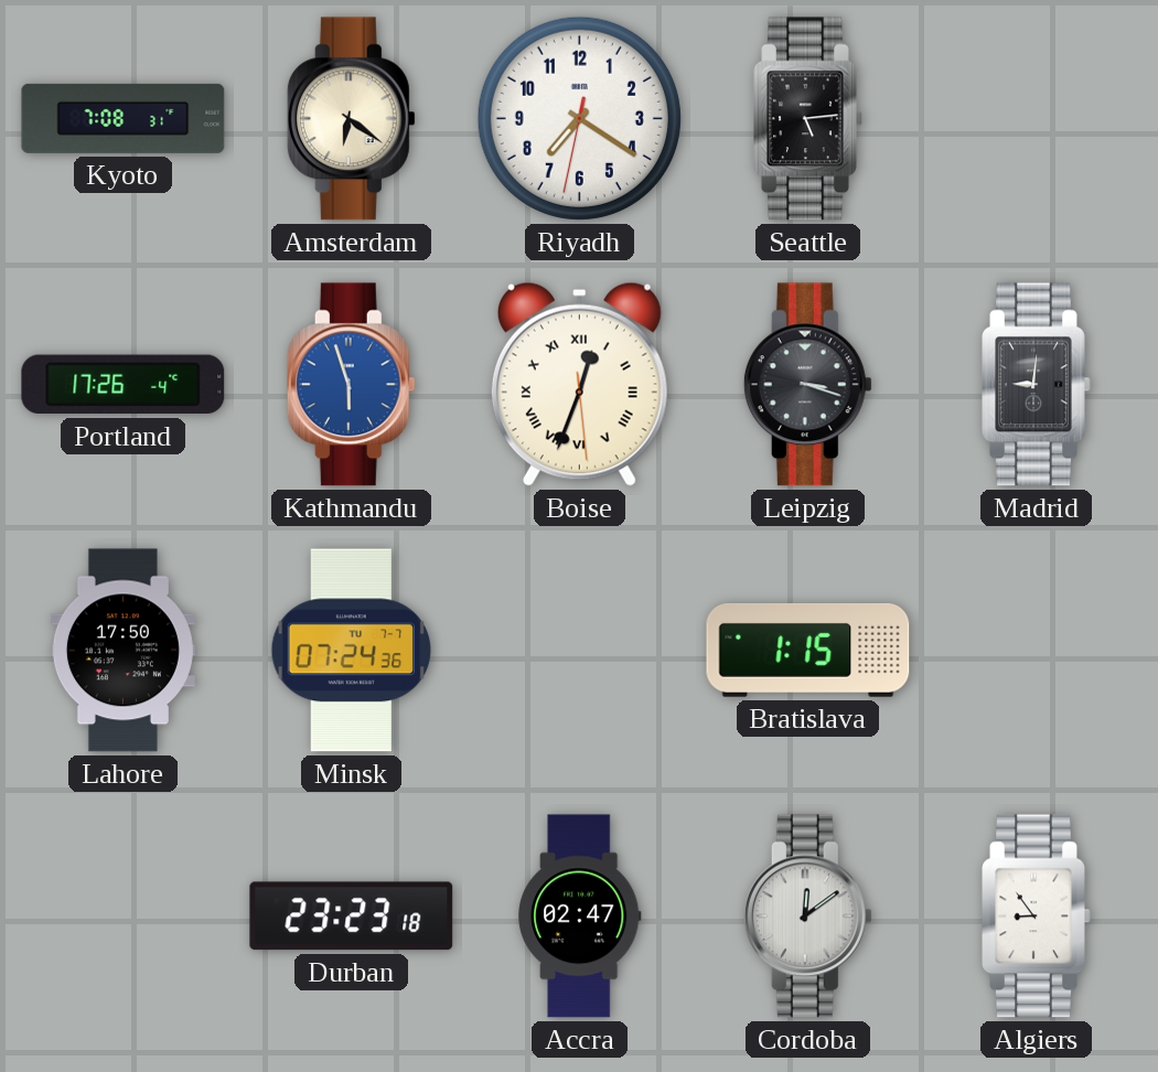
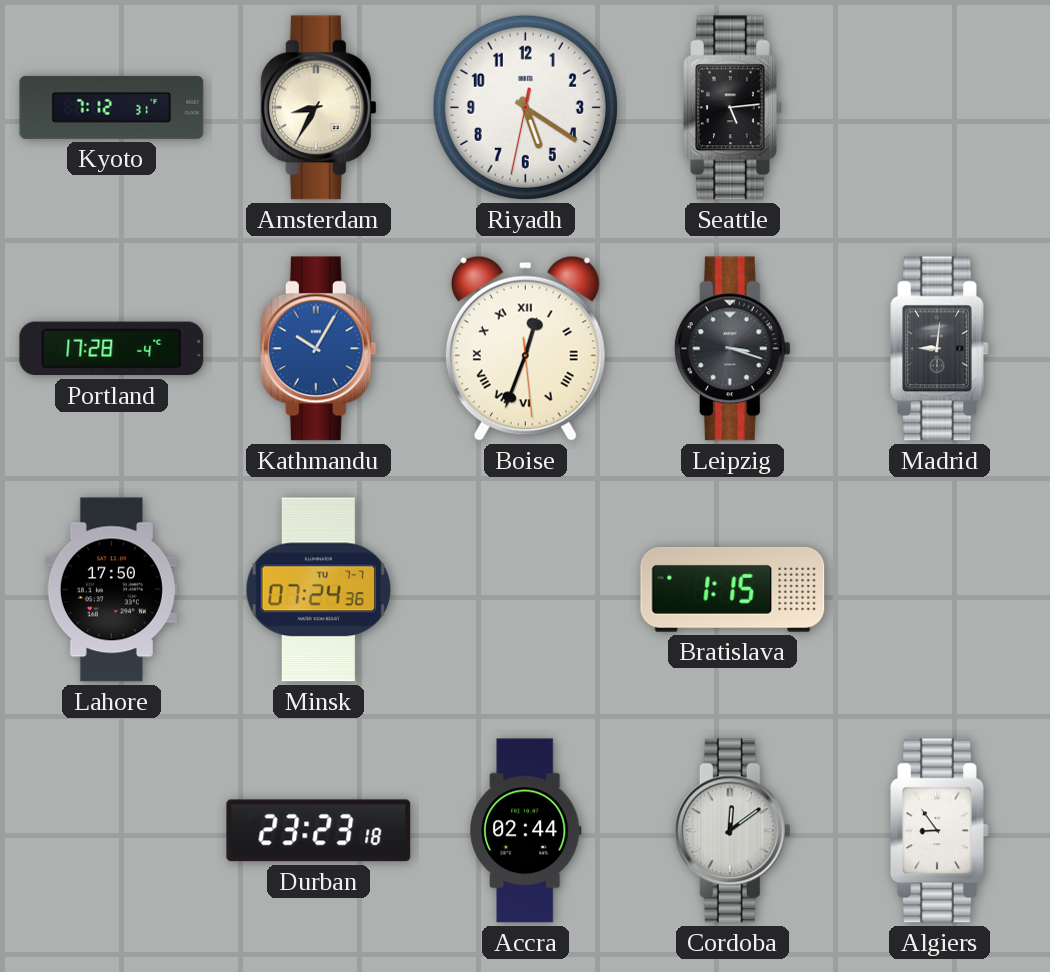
Kyoto: 7:08 -> 7:12 (112, 107)
Amsterdam: 6:21 -> 8:35 (318, 108)
Riyadh: 7:20 -> 5:20 (525, 107)
Portland: 17:26 -> 17:28 (112, 349)
Kathmandu: 5:57 -> 10:05 (318, 349)
Accra: 02:47 -> 02:44 (525, 831)
